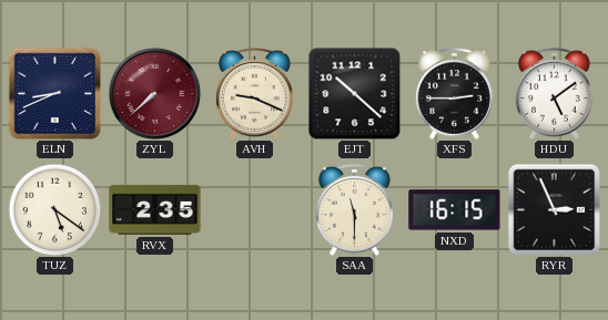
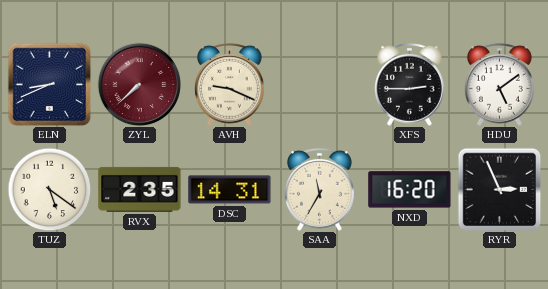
EJT: 10:22 -> none (354, 93)
DSC: none -> 14:31 (230, 190)
SAA: 11:30 -> 11:35 (319, 189)
NXD: 16:15 -> 16:20 (410, 190)
